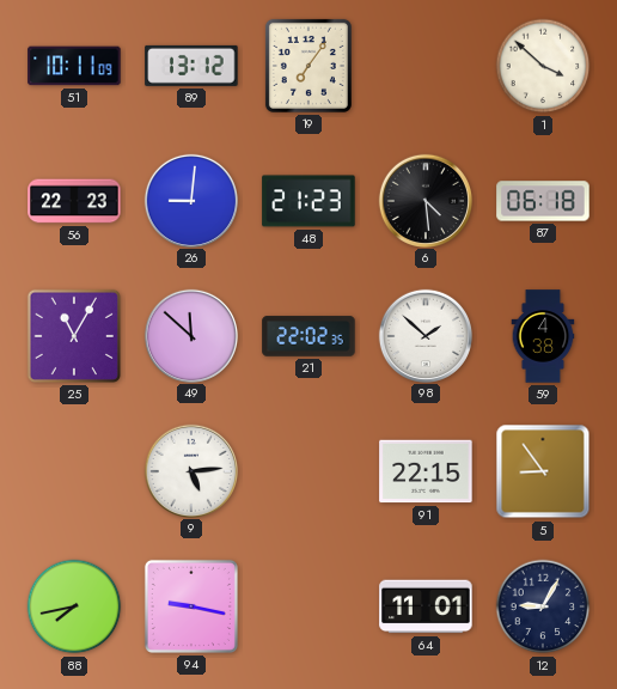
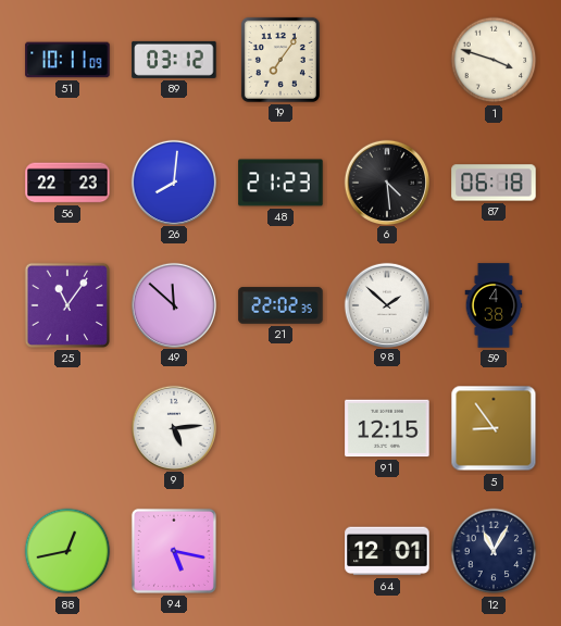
89: 13:12 -> 03:12 (174, 60)
1: 3:52 -> 3:48 (494, 60)
26: 9:01 -> 8:01 (173, 181)
25: 11:05 -> 11:06 (67, 305)
91: 22:15 -> 12:15 (387, 428)
88: 7:43 -> 12:43 (67, 551)
94: 9:17 -> 5:17 (174, 551)
64: 11:01 -> 12:01 (387, 551)
12: 9:05 -> 11:05 (494, 551)
